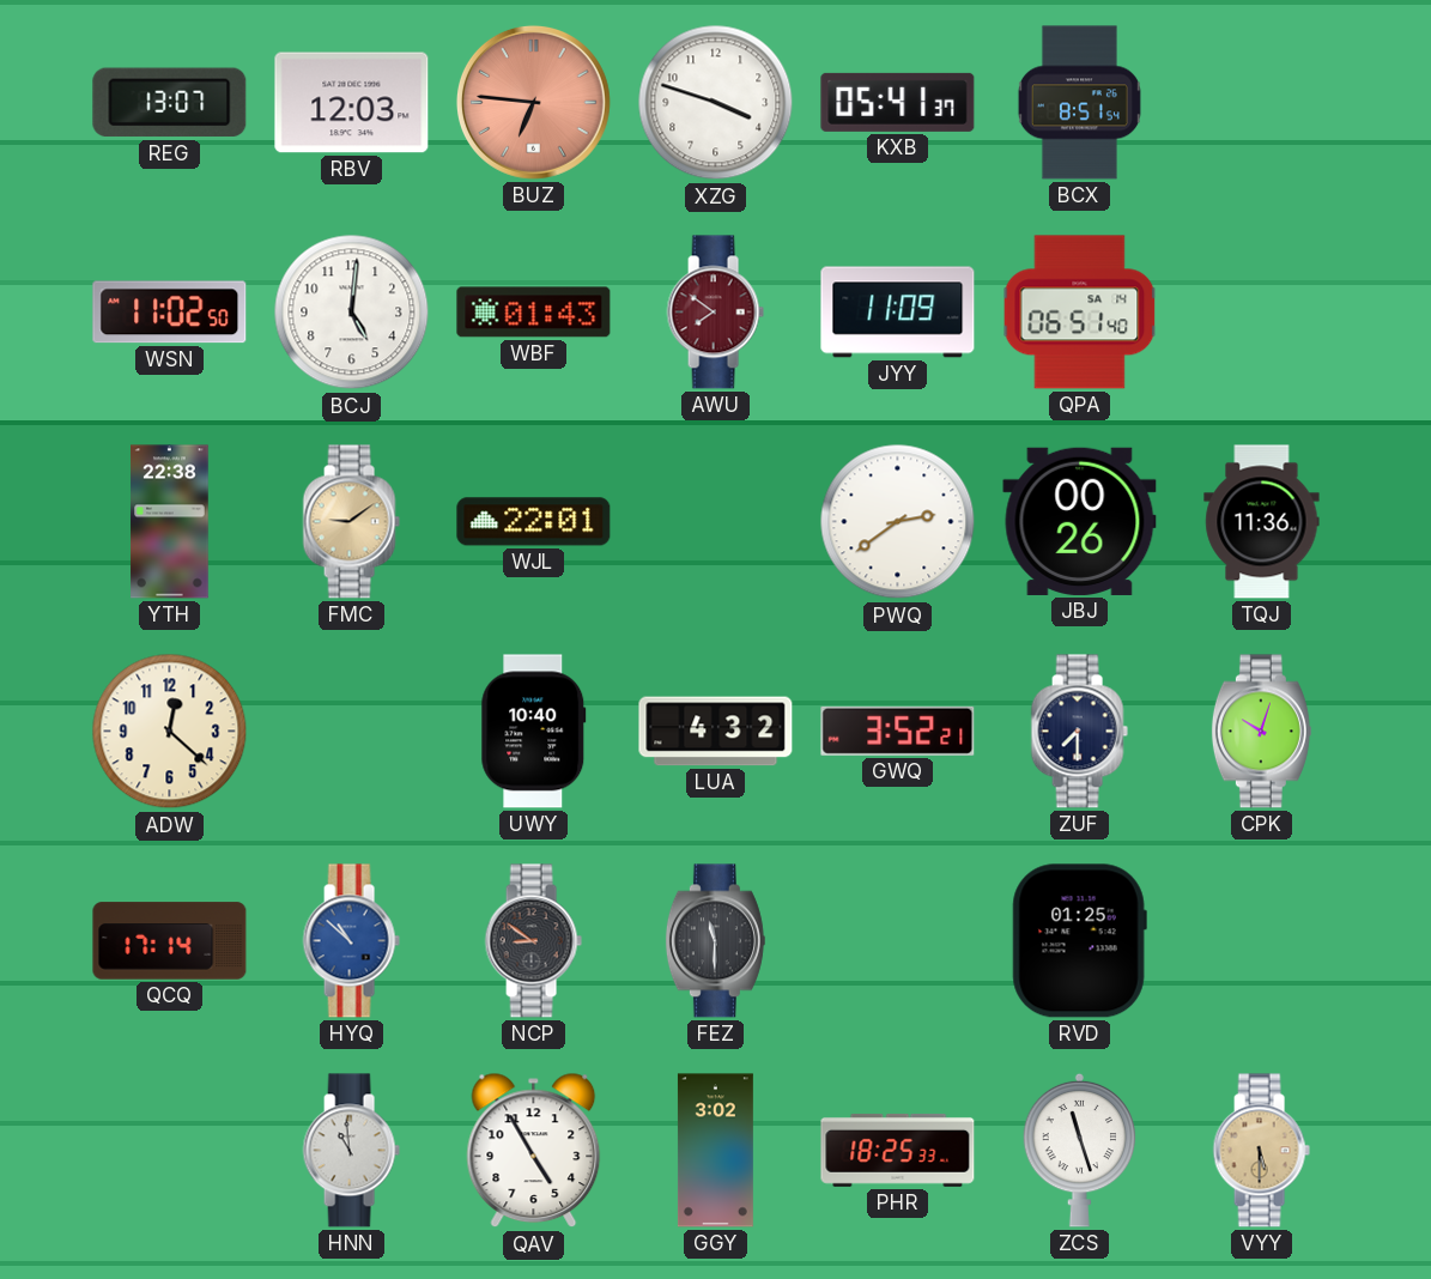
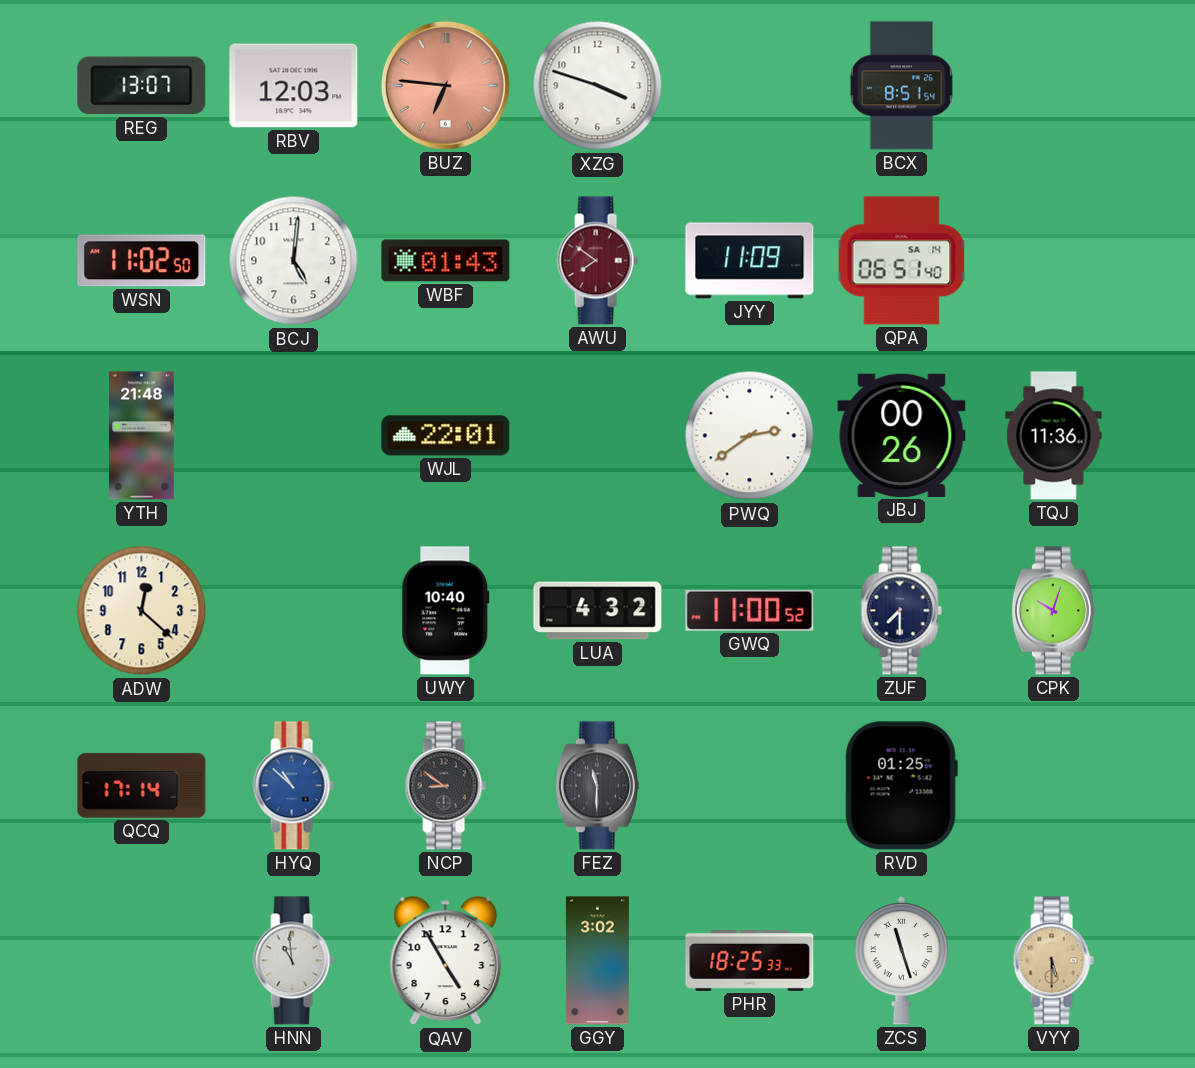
KXB: 05:41 -> none (898, 102)
YTH: 22:38 -> 21:48 (142, 436)
FMC: 9:09 -> none (351, 522)
GWQ: 3:52 -> 11:00 (750, 610)
